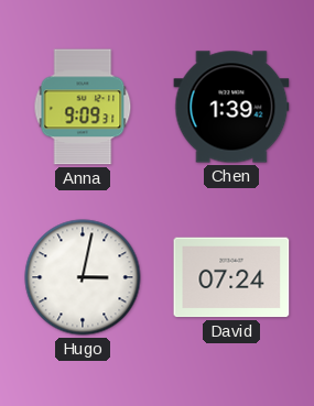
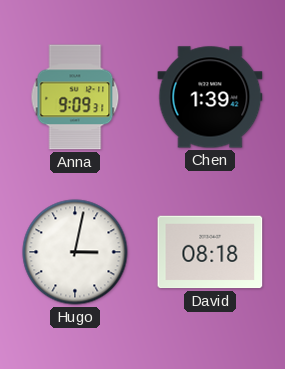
David: 07:24 -> 08:18 (210, 252)
